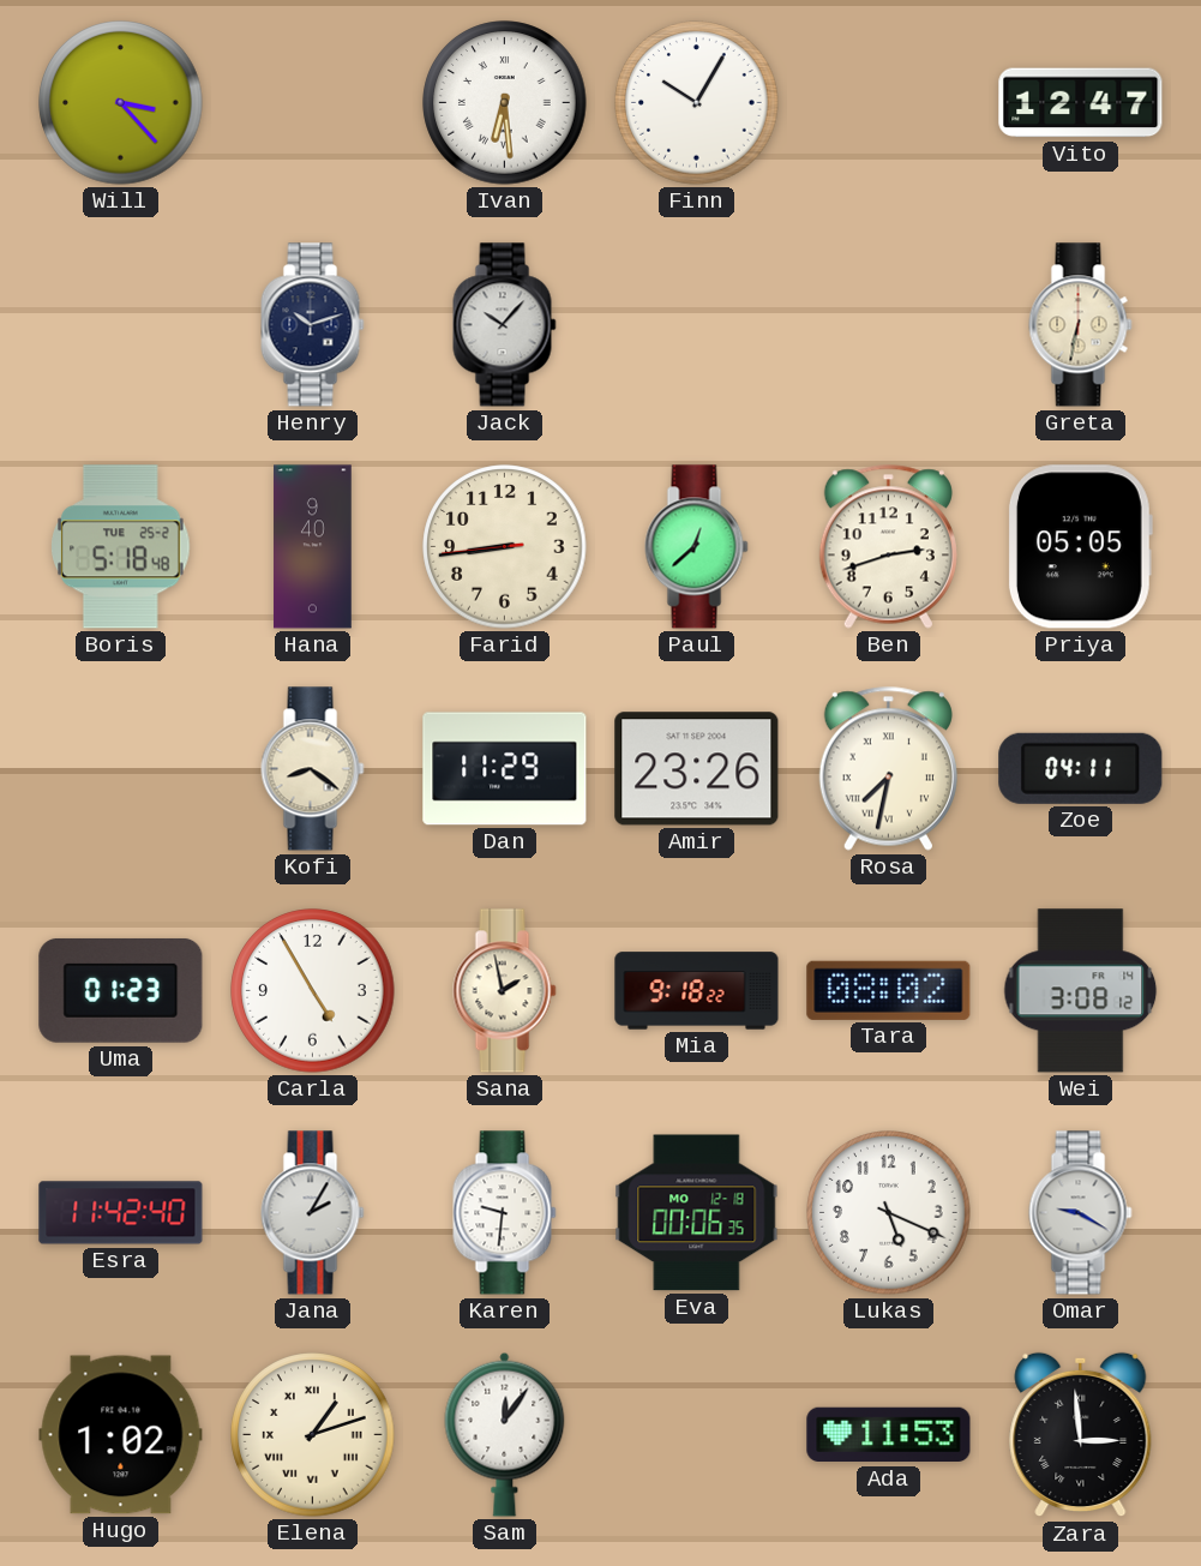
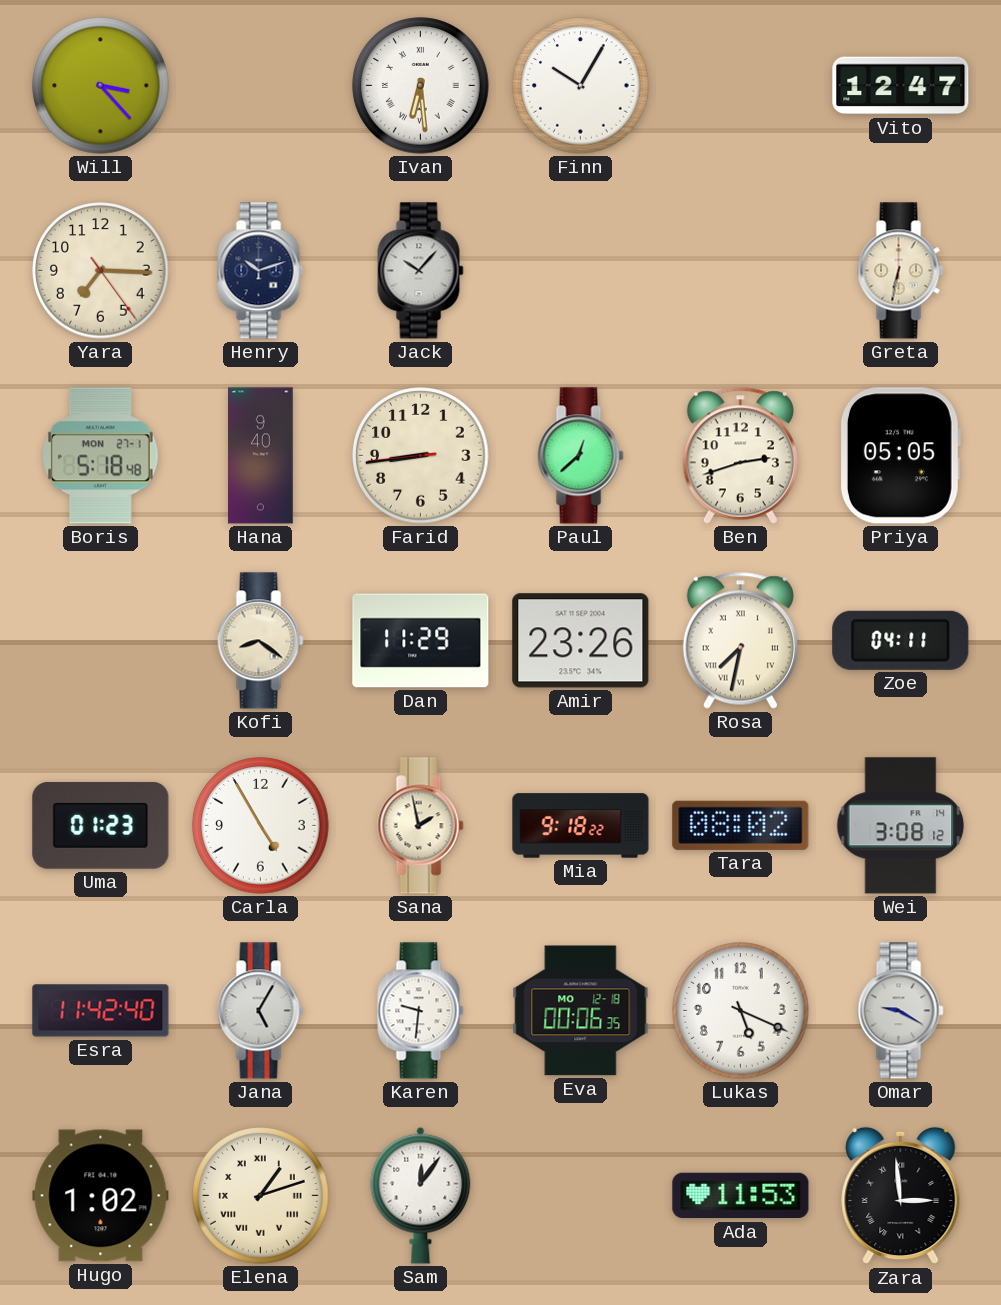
Yara: none -> 7:15 (101, 271)
Boris date: TUE 25-2 -> MON 27-1 (101, 456)
Jana: 2:05 -> 5:05 (261, 1011)
